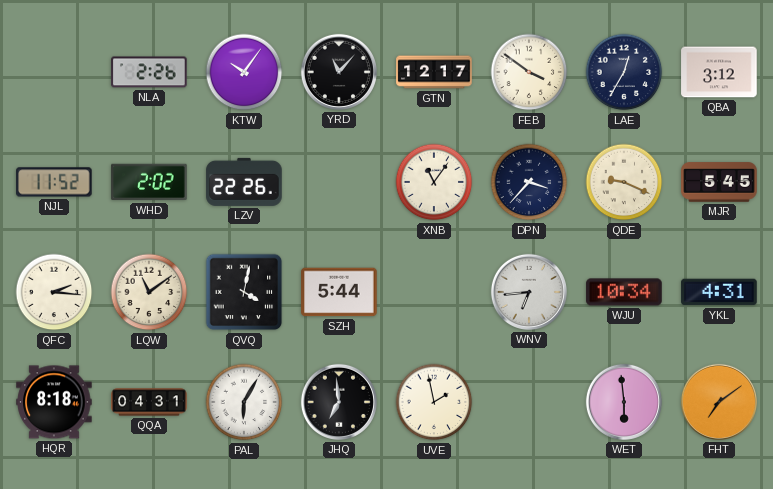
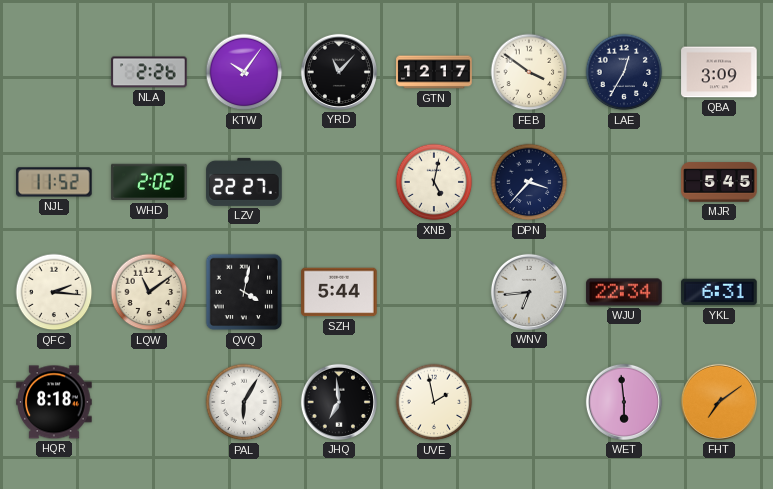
QBA: 3:12 -> 3:09 (719, 72)
LZV: 22:26 -> 22:27 (244, 182)
XNB: 11:06 -> 5:02 (434, 182)
QDE: 9:19 -> none (624, 182)
WJU: 10:34 -> 22:34 (624, 292)
YKL: 4:31 -> 6:31 (719, 292)
QQA: 04:31 -> none (149, 402)
